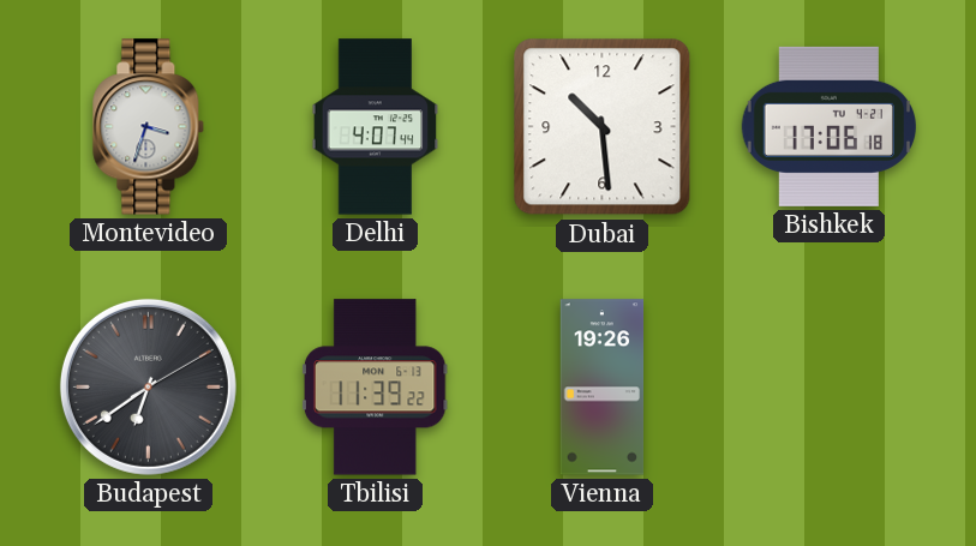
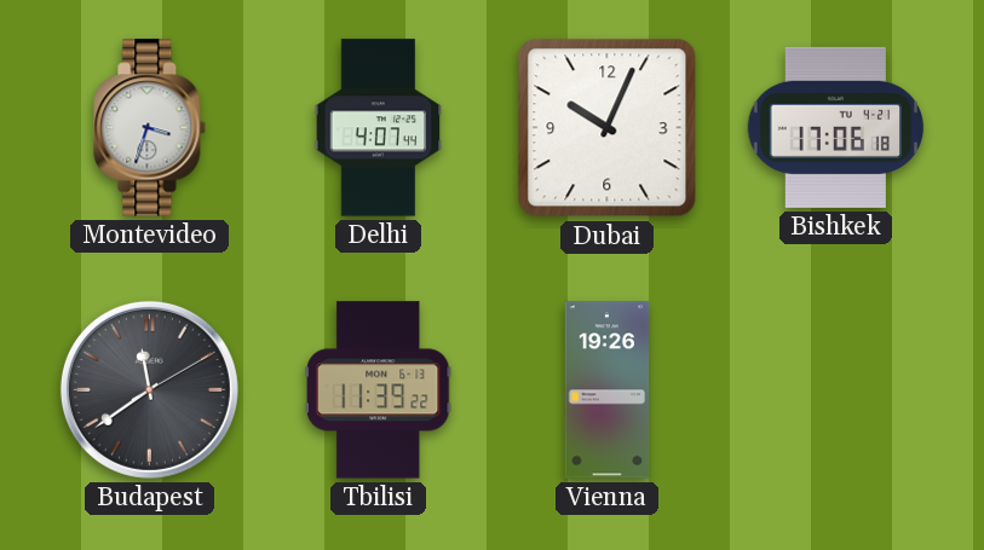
Dubai: 10:29 -> 10:04 (608, 128)
Budapest: 6:39 -> 11:39 (149, 389)
